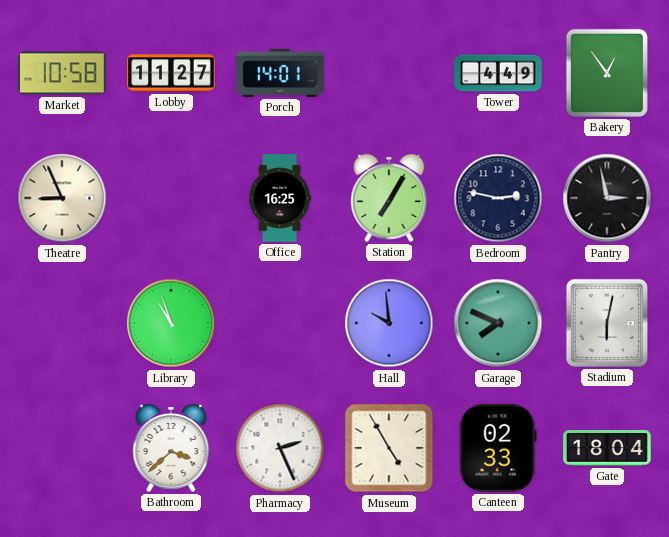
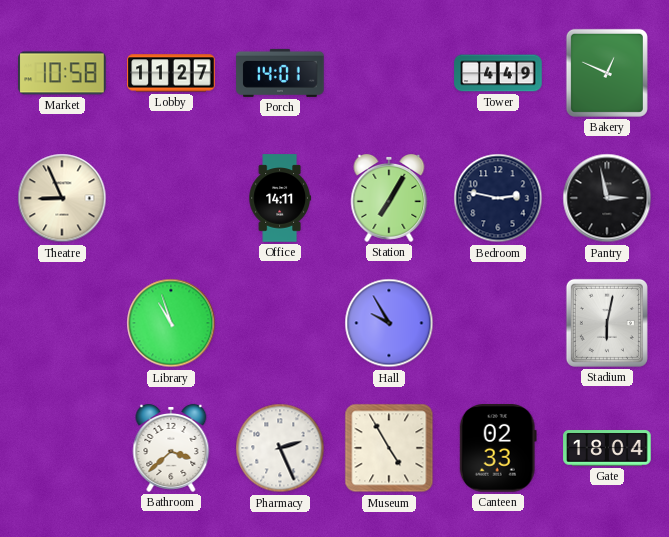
Bakery: 12:54 -> 12:49 (607, 73)
Office: 16:25 -> 14:11 (280, 198)
Hall: 9:59 -> 9:55 (389, 323)
Garage: 7:49 -> none (498, 323)
